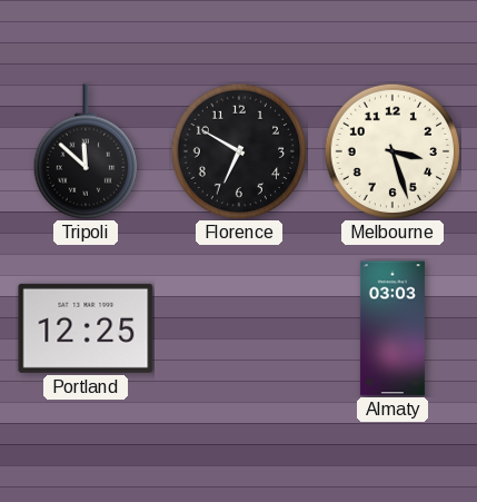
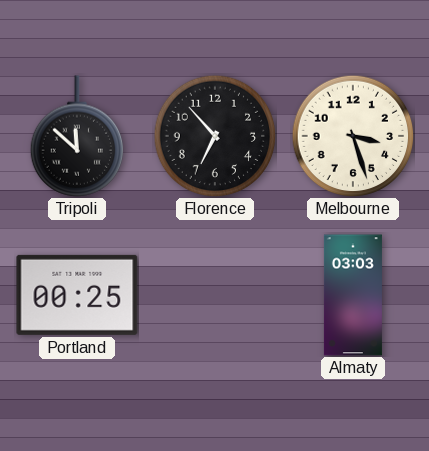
Florence: 6:50 -> 6:53 (215, 136)
Portland: 12:25 -> 00:25 (77, 295)
